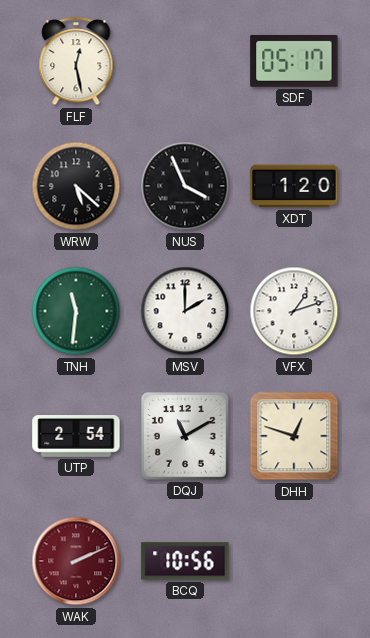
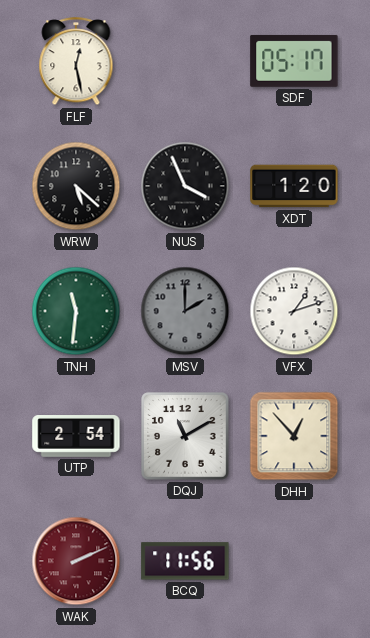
MSV dial: white -> grey (185, 311)
DHH: 12:48 -> 12:53 (294, 436)
BCQ: 10:56 -> 11:56 (185, 561)
